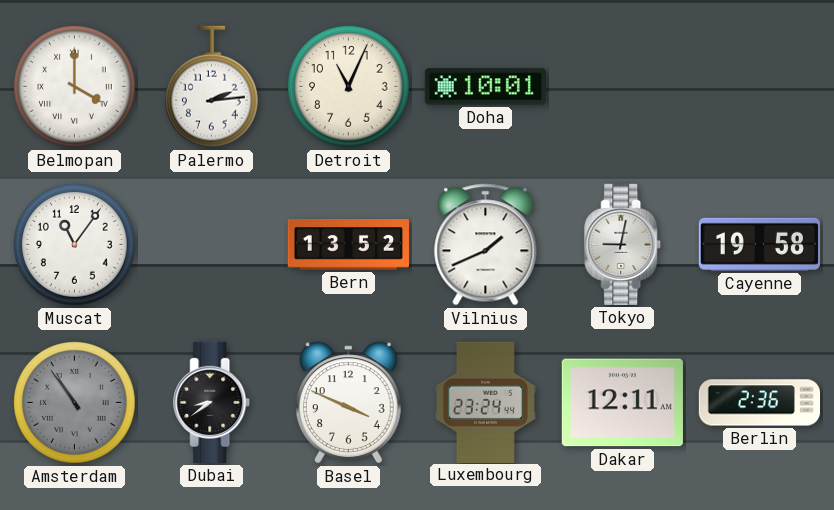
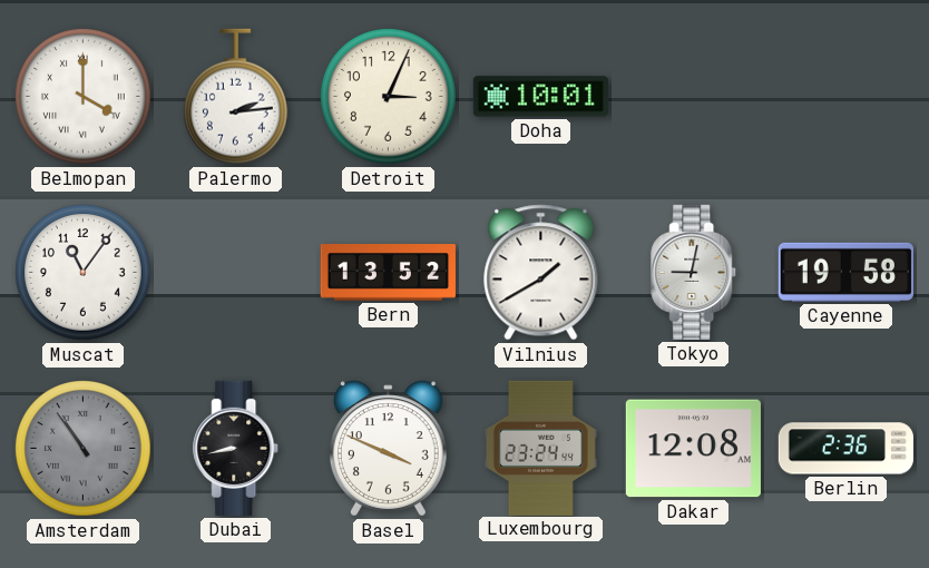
Detroit: 11:04 -> 3:04 (389, 97)
Vilnius: 1:41 -> 1:40 (541, 273)
Dubai: 8:39 -> 8:43 (236, 448)
Dakar: 12:11 -> 12:08 (693, 449)
